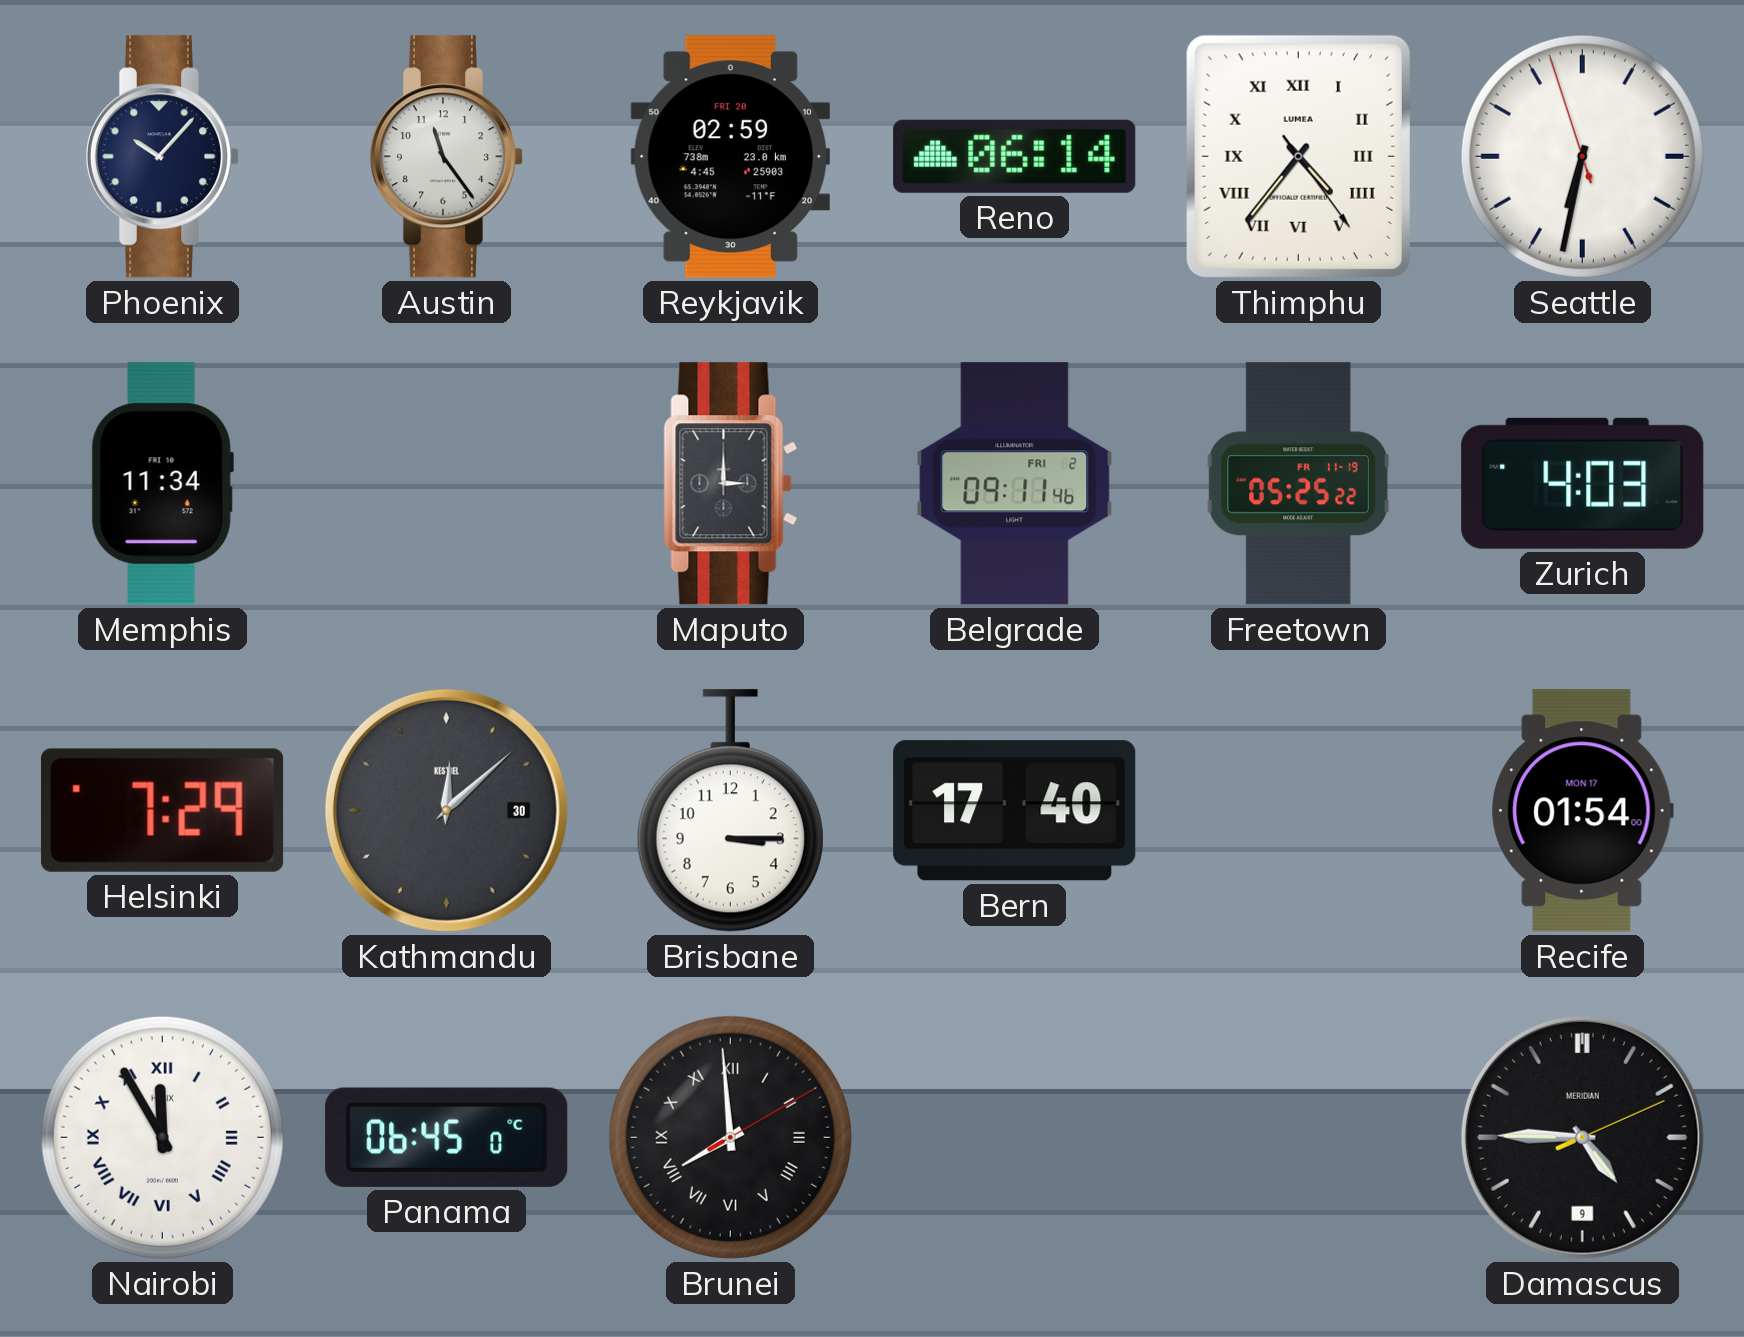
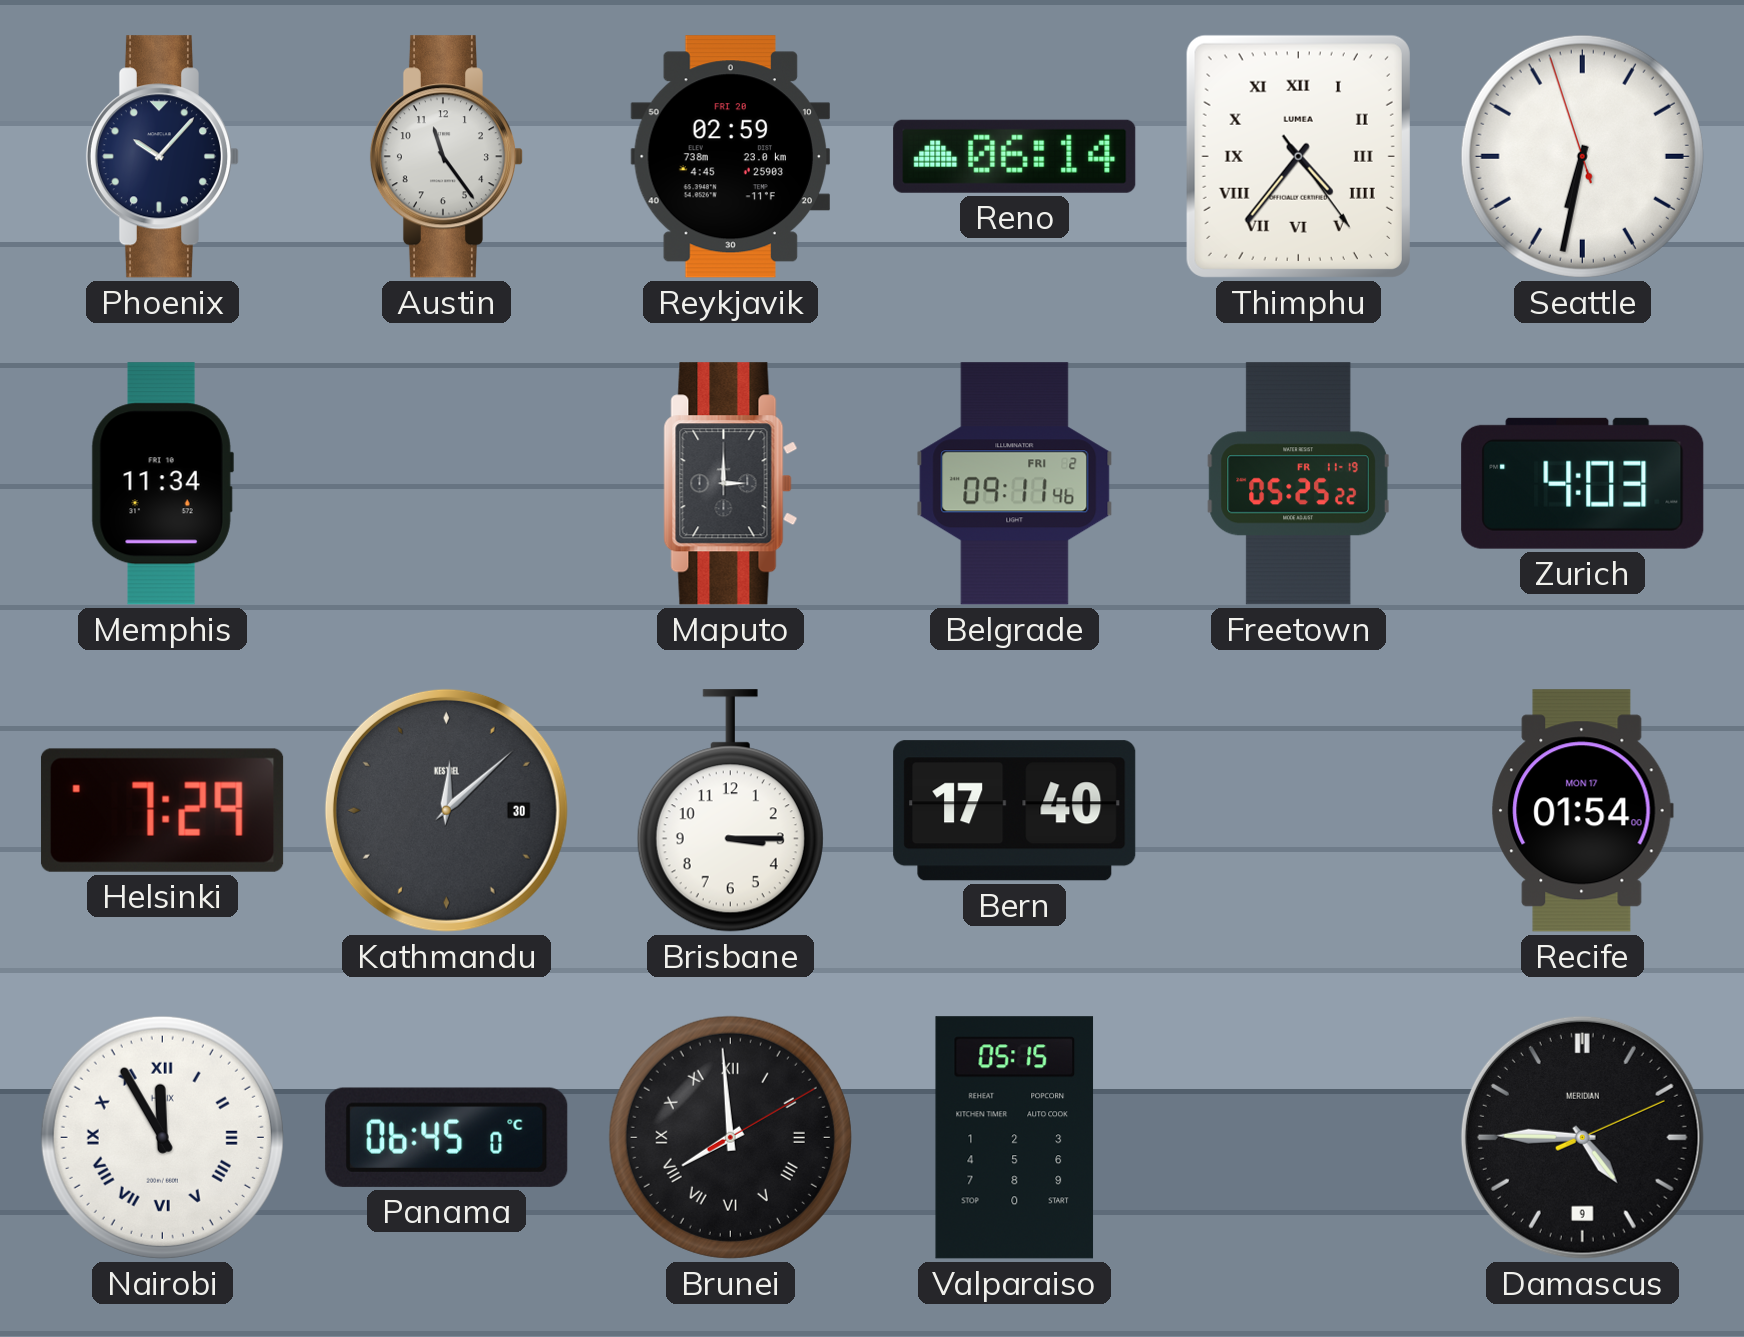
Valparaiso: none -> 05:15 (1015, 1138)
